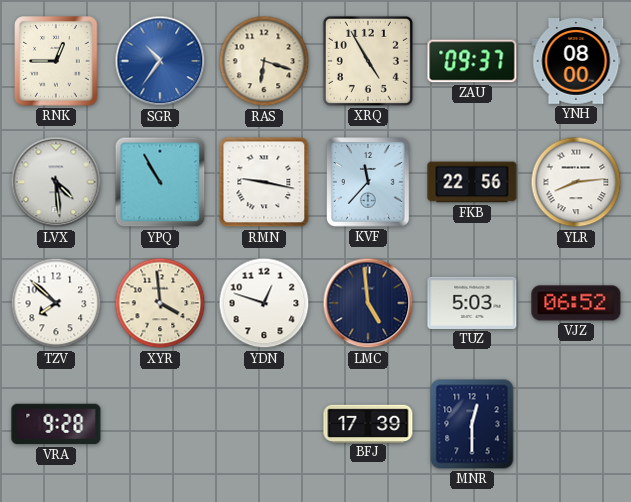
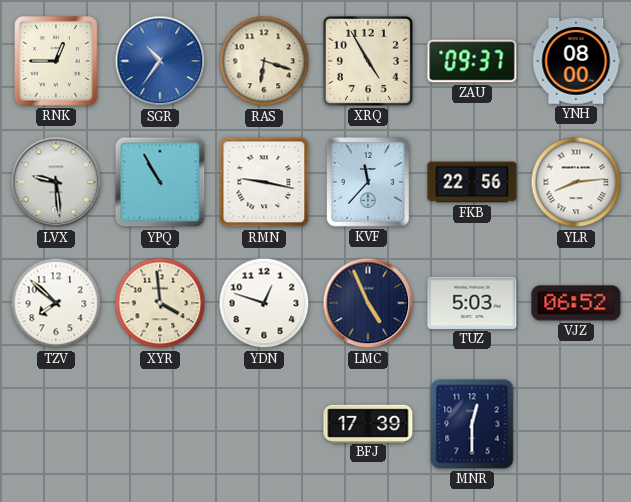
LVX: 4:29 -> 9:29 (56, 182)
LMC: 4:59 -> 4:56 (368, 303)
VRA: 9:28 -> none (56, 424)
